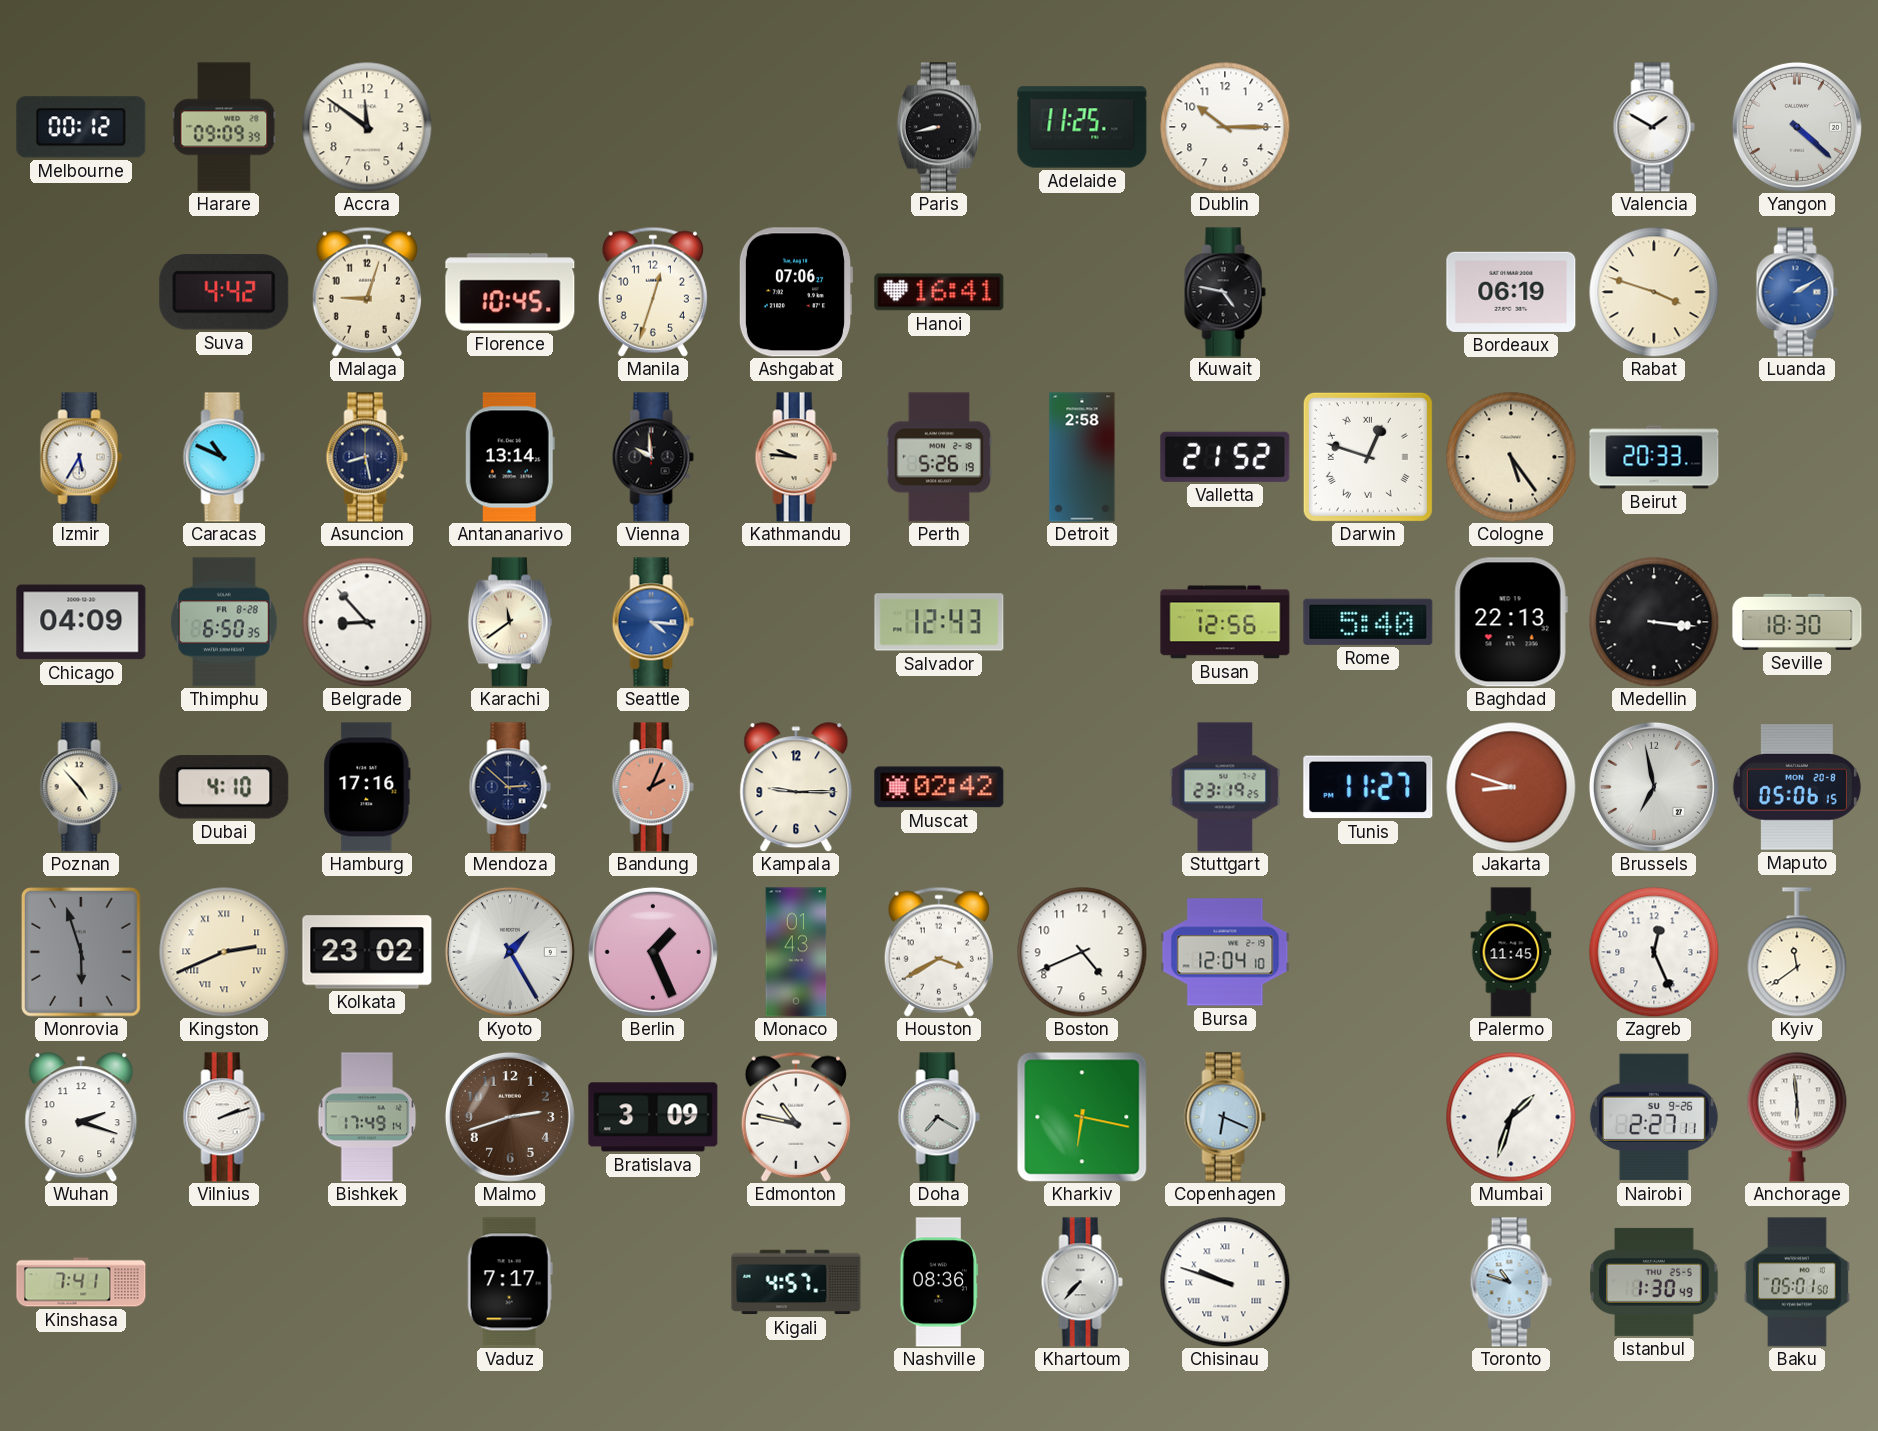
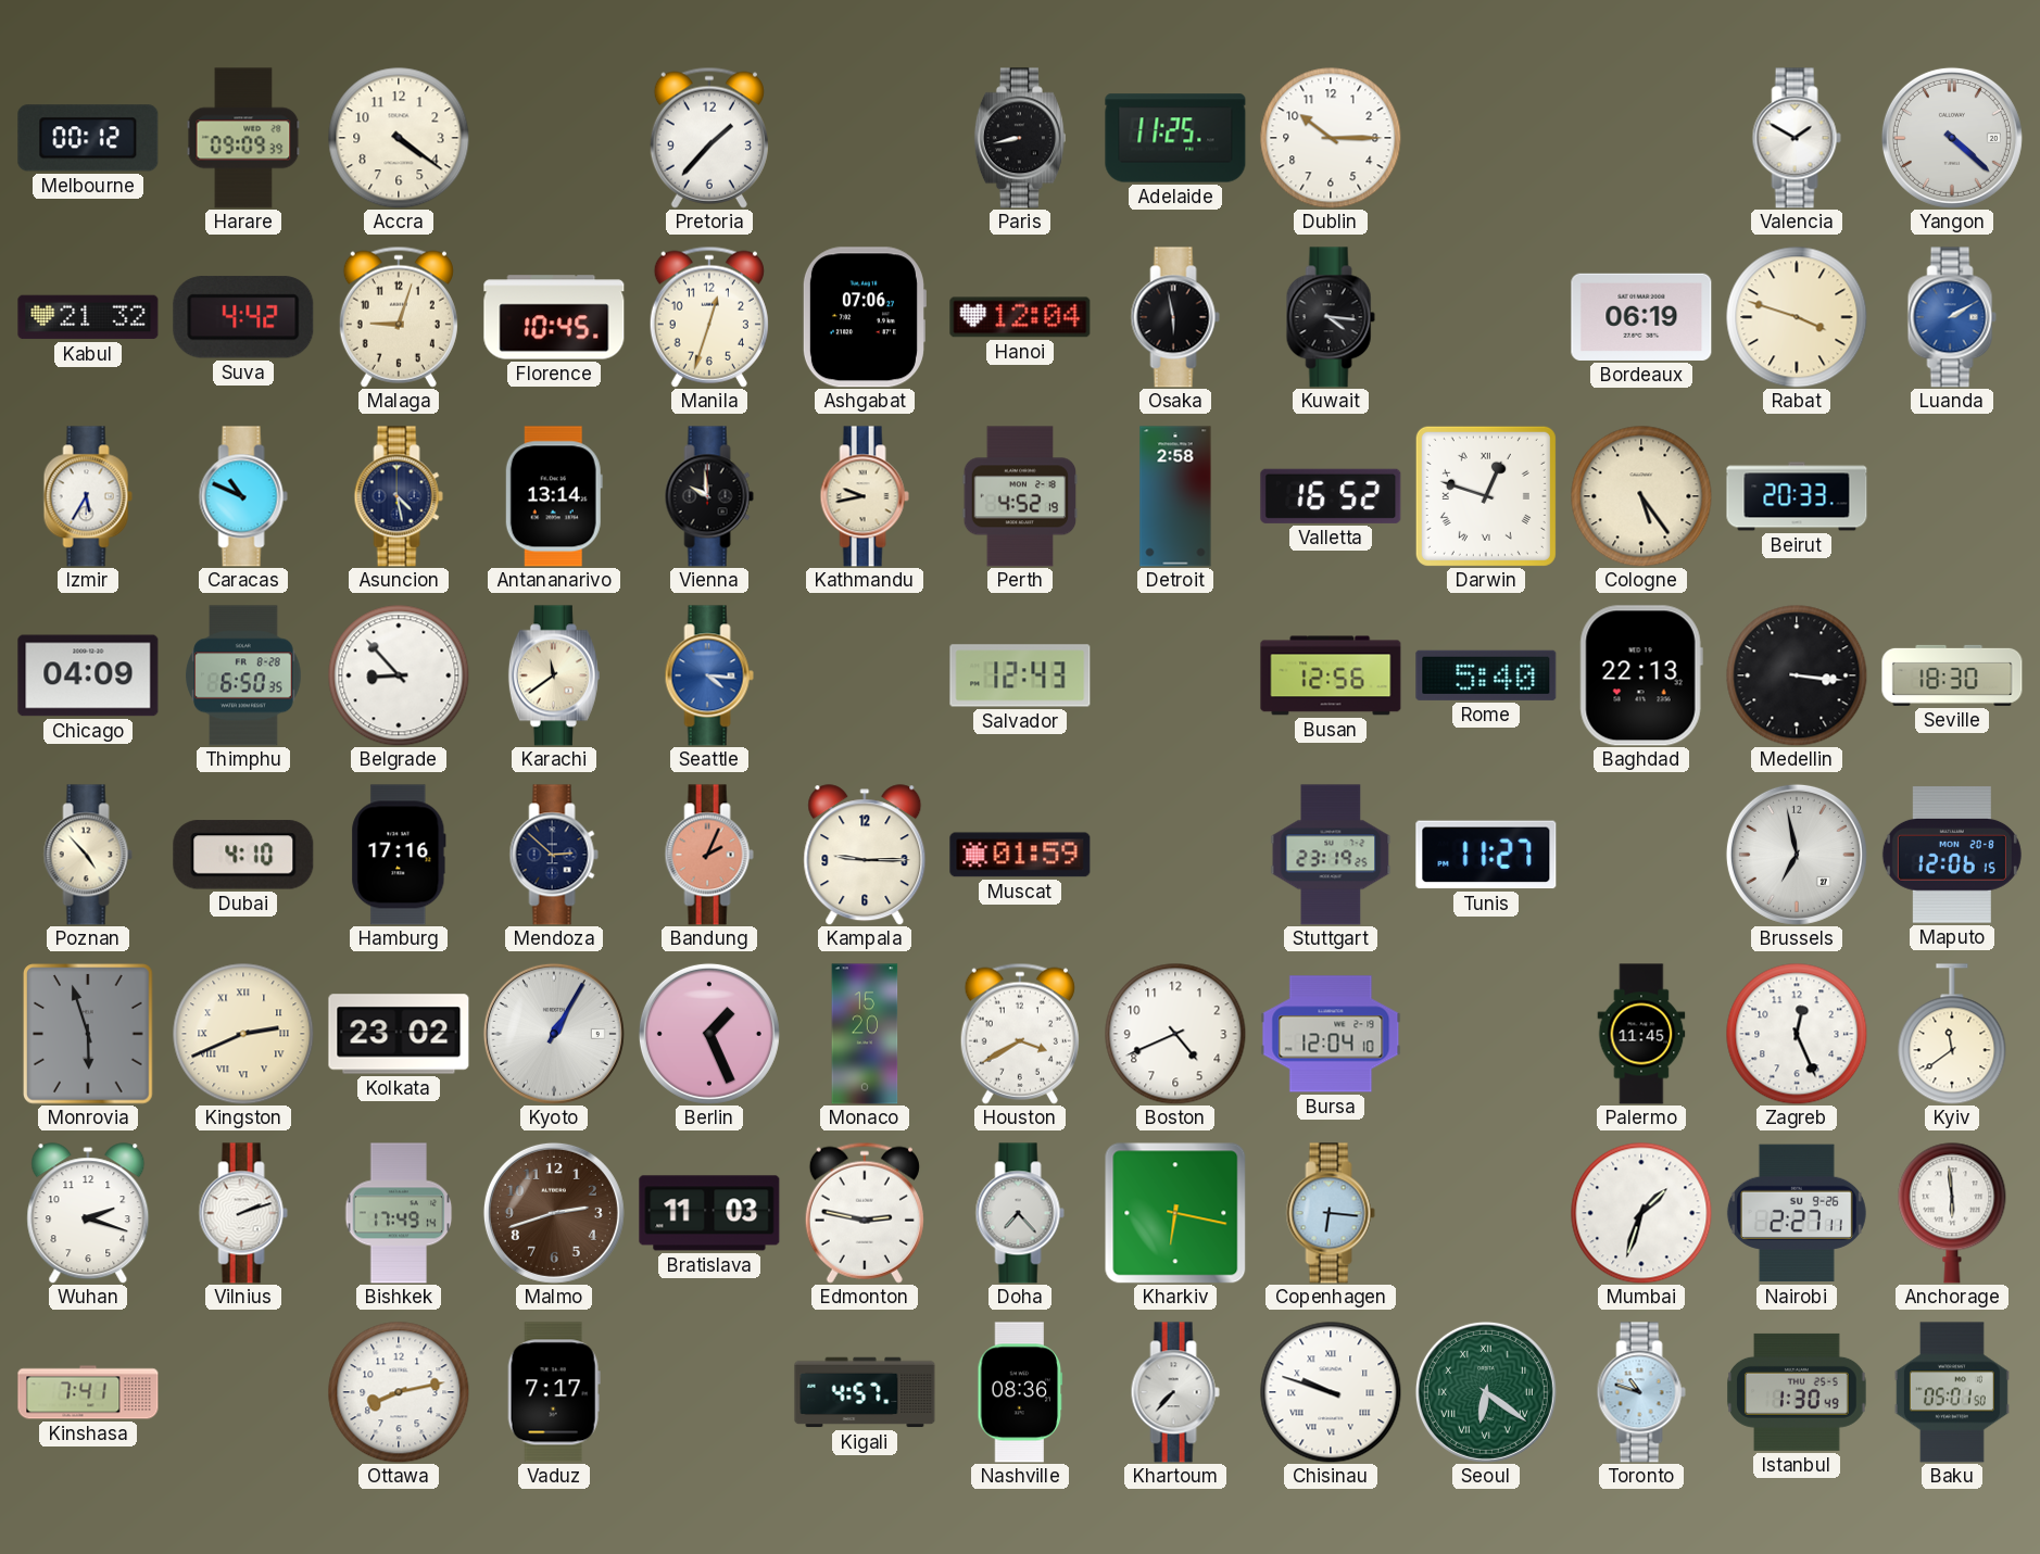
Accra: 11:51 -> 4:21 (399, 138)
Pretoria: none -> 1:37 (709, 138)
Kabul: none -> 21:32 (88, 317)
Hanoi: 16:41 -> 12:04 (1020, 317)
Osaka: none -> 5:58 (1175, 317)
Kuwait: 4:47 -> 4:16 (1331, 317)
Asuncion: 8:28 -> 4:28 (399, 496)
Kathmandu: 9:46 -> 9:43 (865, 496)
Perth: 5:26 -> 4:52 (1020, 496)
Valletta: 21:52 -> 16:52 (1331, 496)
Muscat: 02:42 -> 01:59 (1020, 855)
Jakarta: 8:48 -> none (1511, 787)
Maputo: 05:06 -> 12:06 (1952, 855)
Kyoto: 1:25 -> 1:05 (554, 1034)
Monaco: 01:43 -> 15:20 (865, 1034)
Bratislava: 3:09 -> 11:03 (709, 1213)
Edmonton: 10:47 -> 2:47 (865, 1213)
Doha: 7:20 -> 7:23 (1020, 1213)
Copenhagen: 6:19 -> 6:16 (1331, 1213)
Ottawa: none -> 8:13 (399, 1392)
Seoul: none -> 6:21 (1486, 1392)
